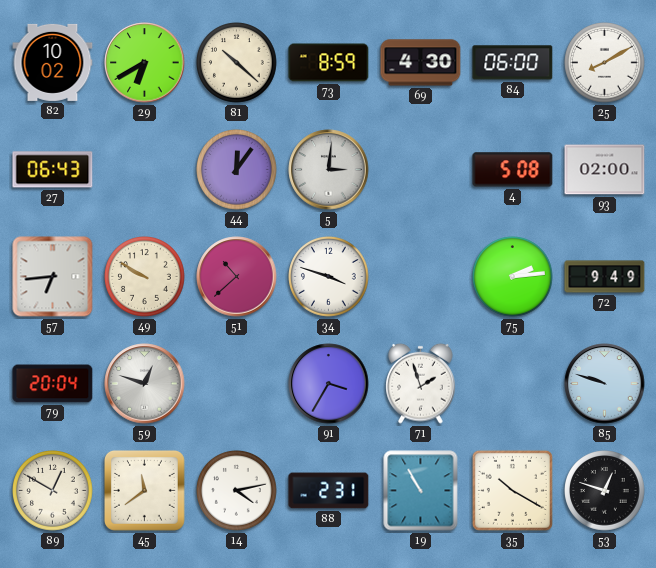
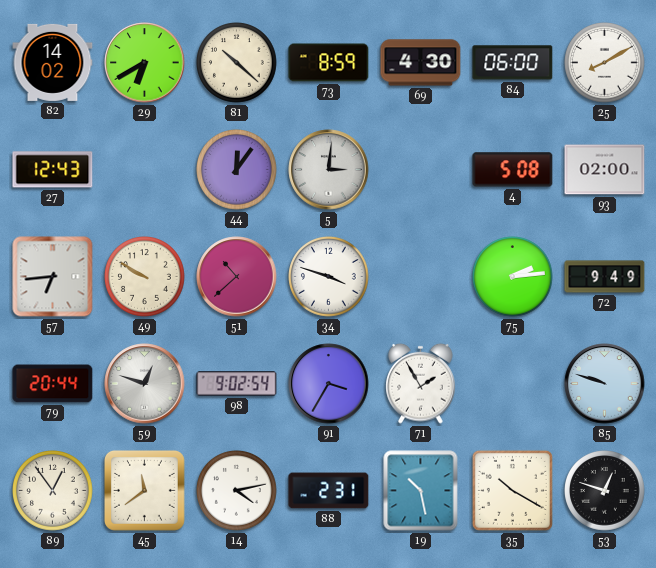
82: 10:02 -> 14:02 (53, 62)
27: 06:43 -> 12:43 (53, 170)
79: 20:04 -> 20:44 (53, 384)
98: none -> 9:02 (237, 384)
71: 1:57 -> 1:55 (421, 383)
89: 12:50 -> 12:54 (53, 491)
19: 10:55 -> 10:28 (421, 491)
